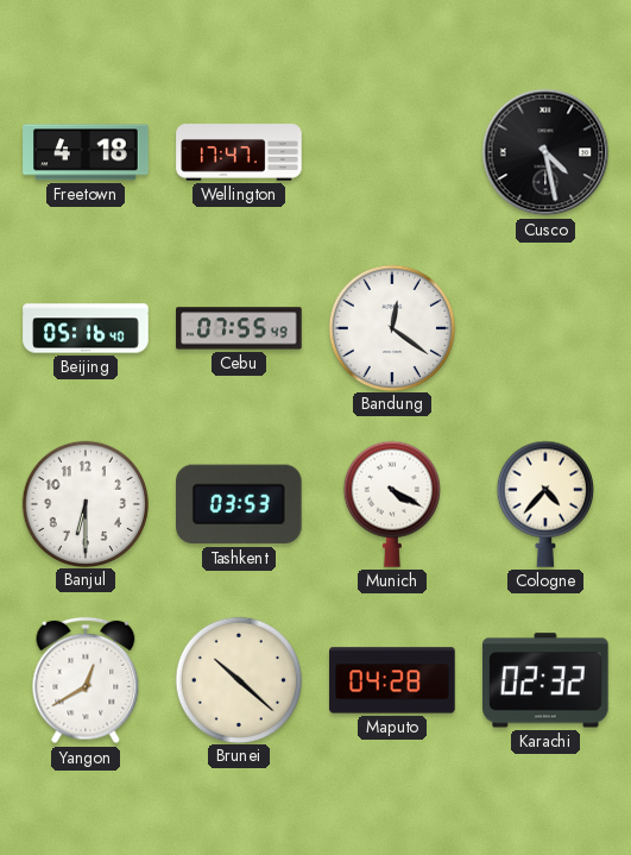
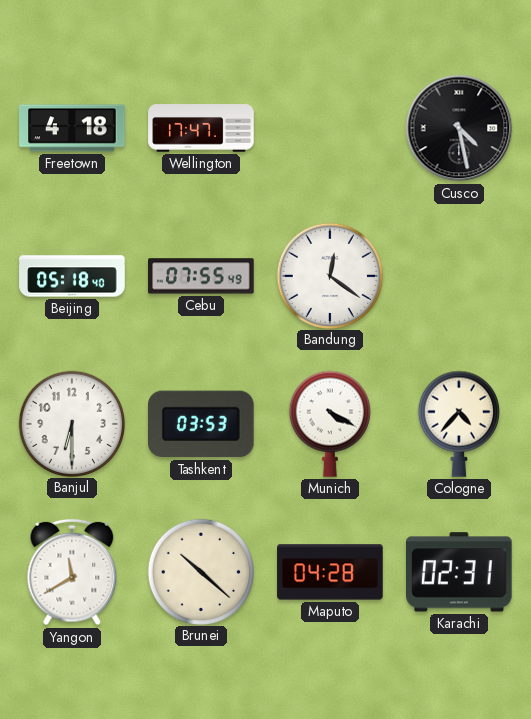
Beijing: 05:16 -> 05:18 (72, 276)
Yangon: 12:40 -> 11:40 (72, 572)
Karachi: 02:32 -> 02:31 (460, 572)
